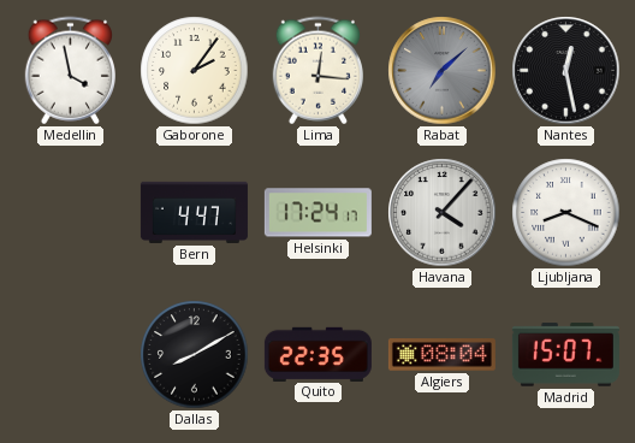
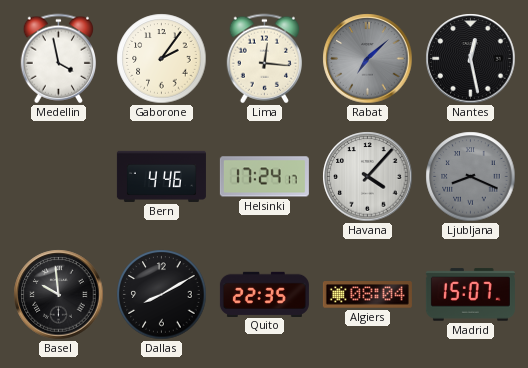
Bern: 4:47 -> 4:46 (161, 176)
Ljubljana dial: white -> grey (471, 177)
Basel: none -> 9:59 (59, 295)
